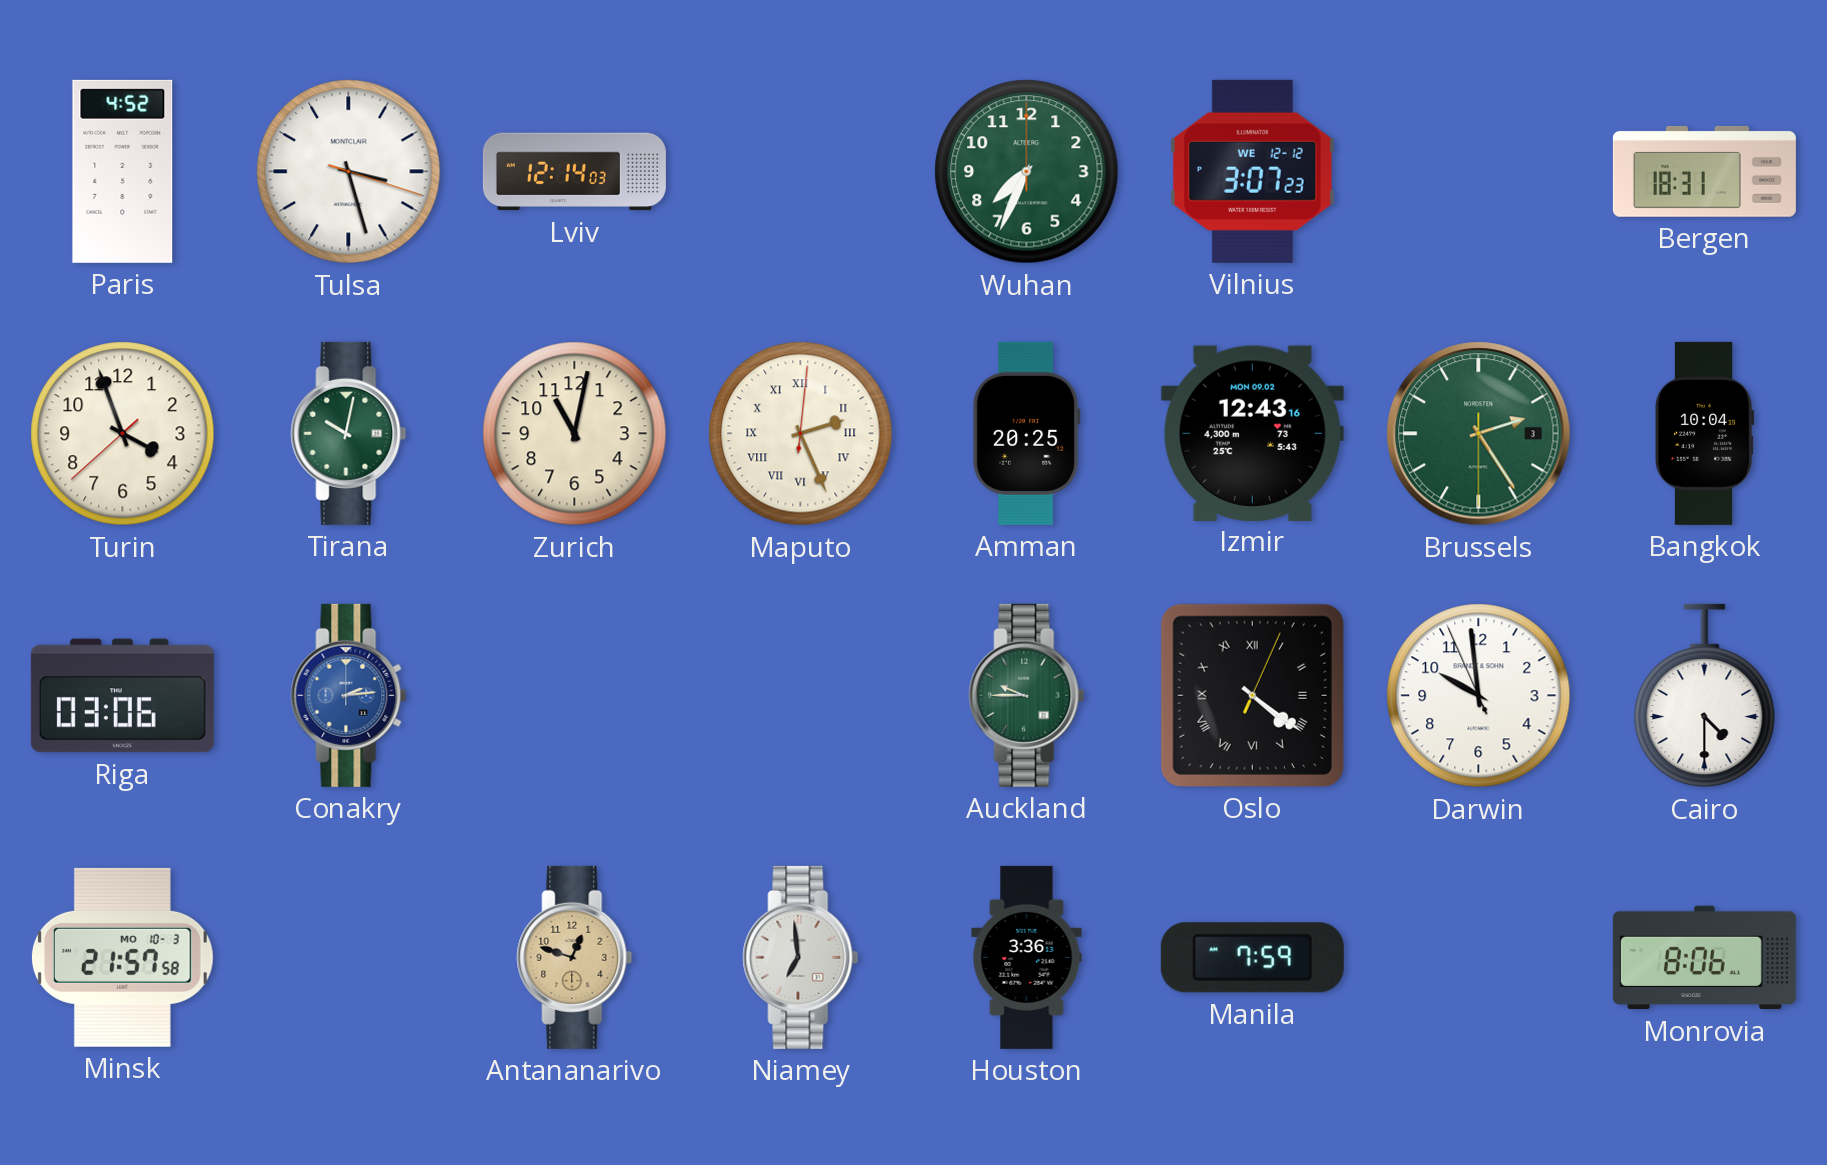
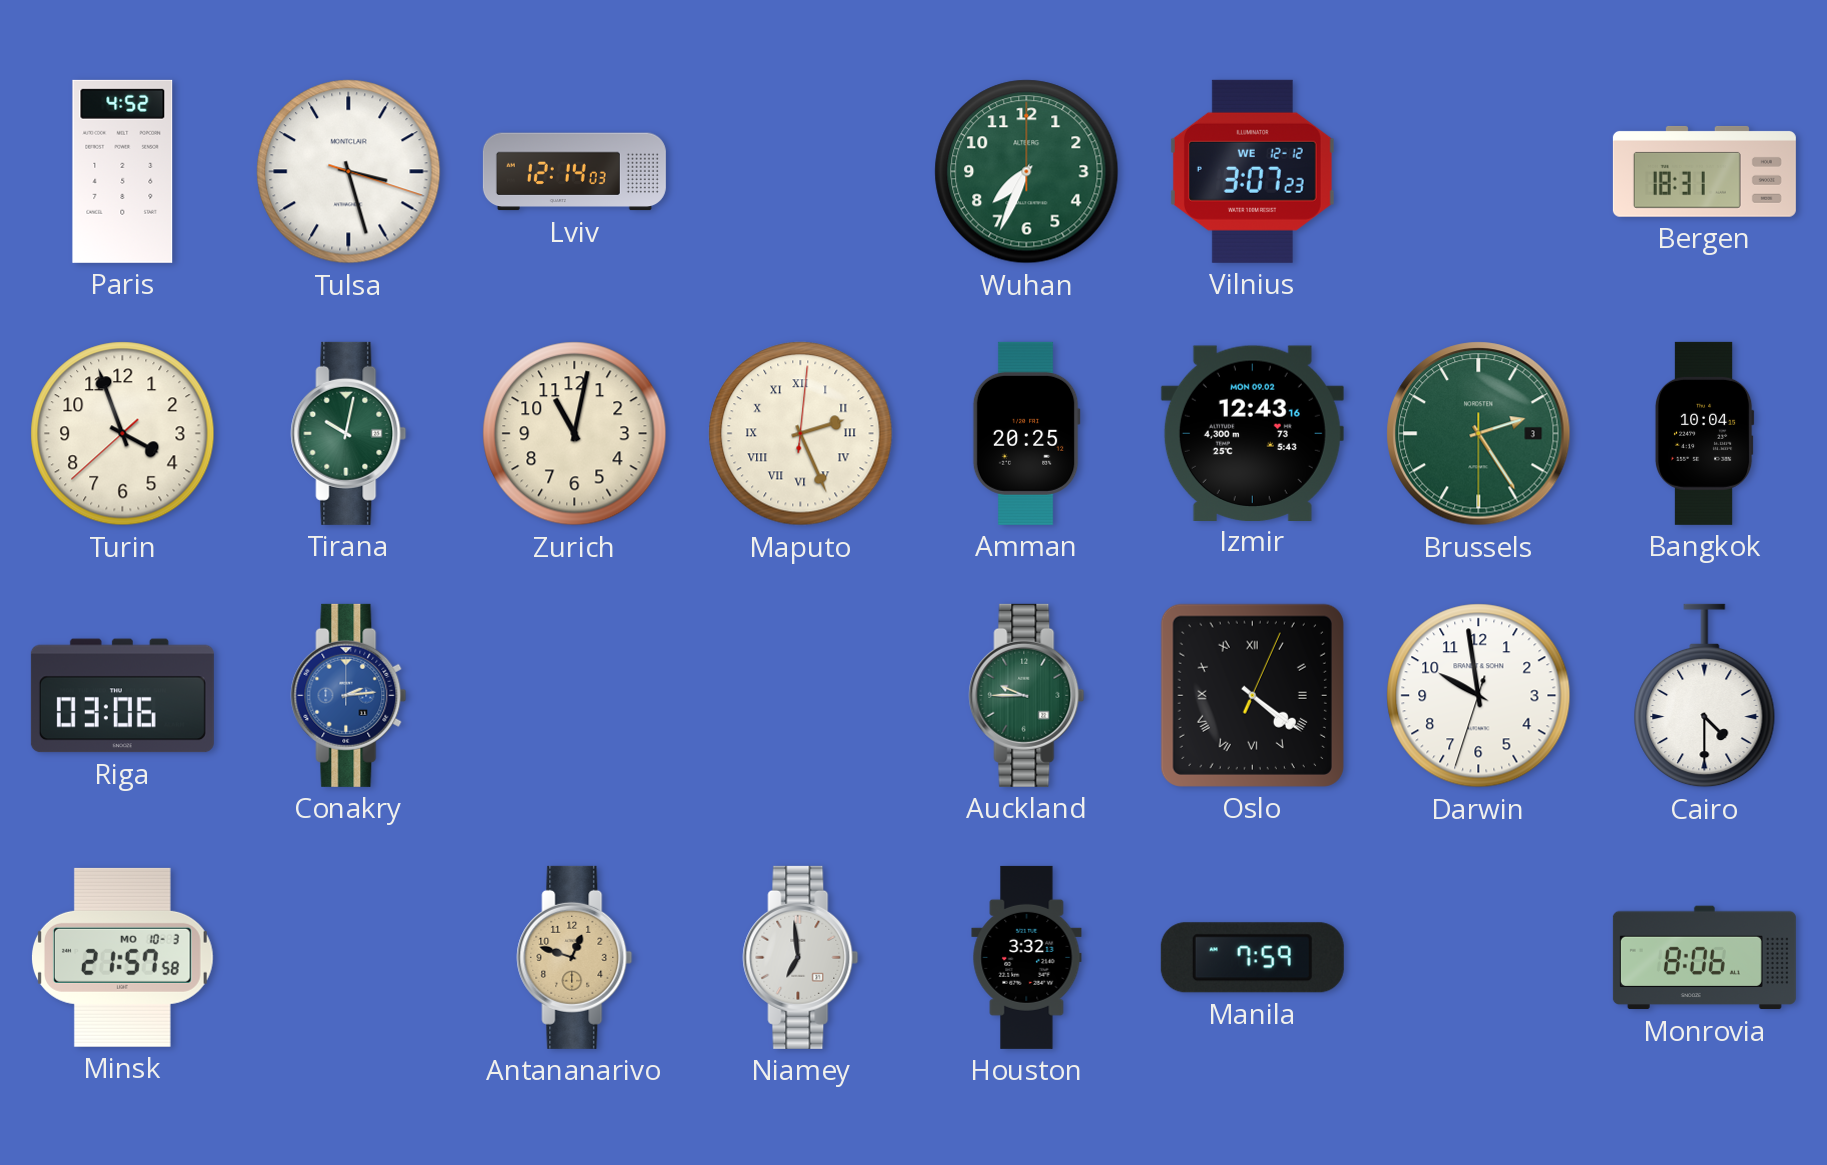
Darwin: 9:58:56 -> 9:58:33 (1479, 696)
Houston: 3:36 -> 3:32 (1027, 957)
